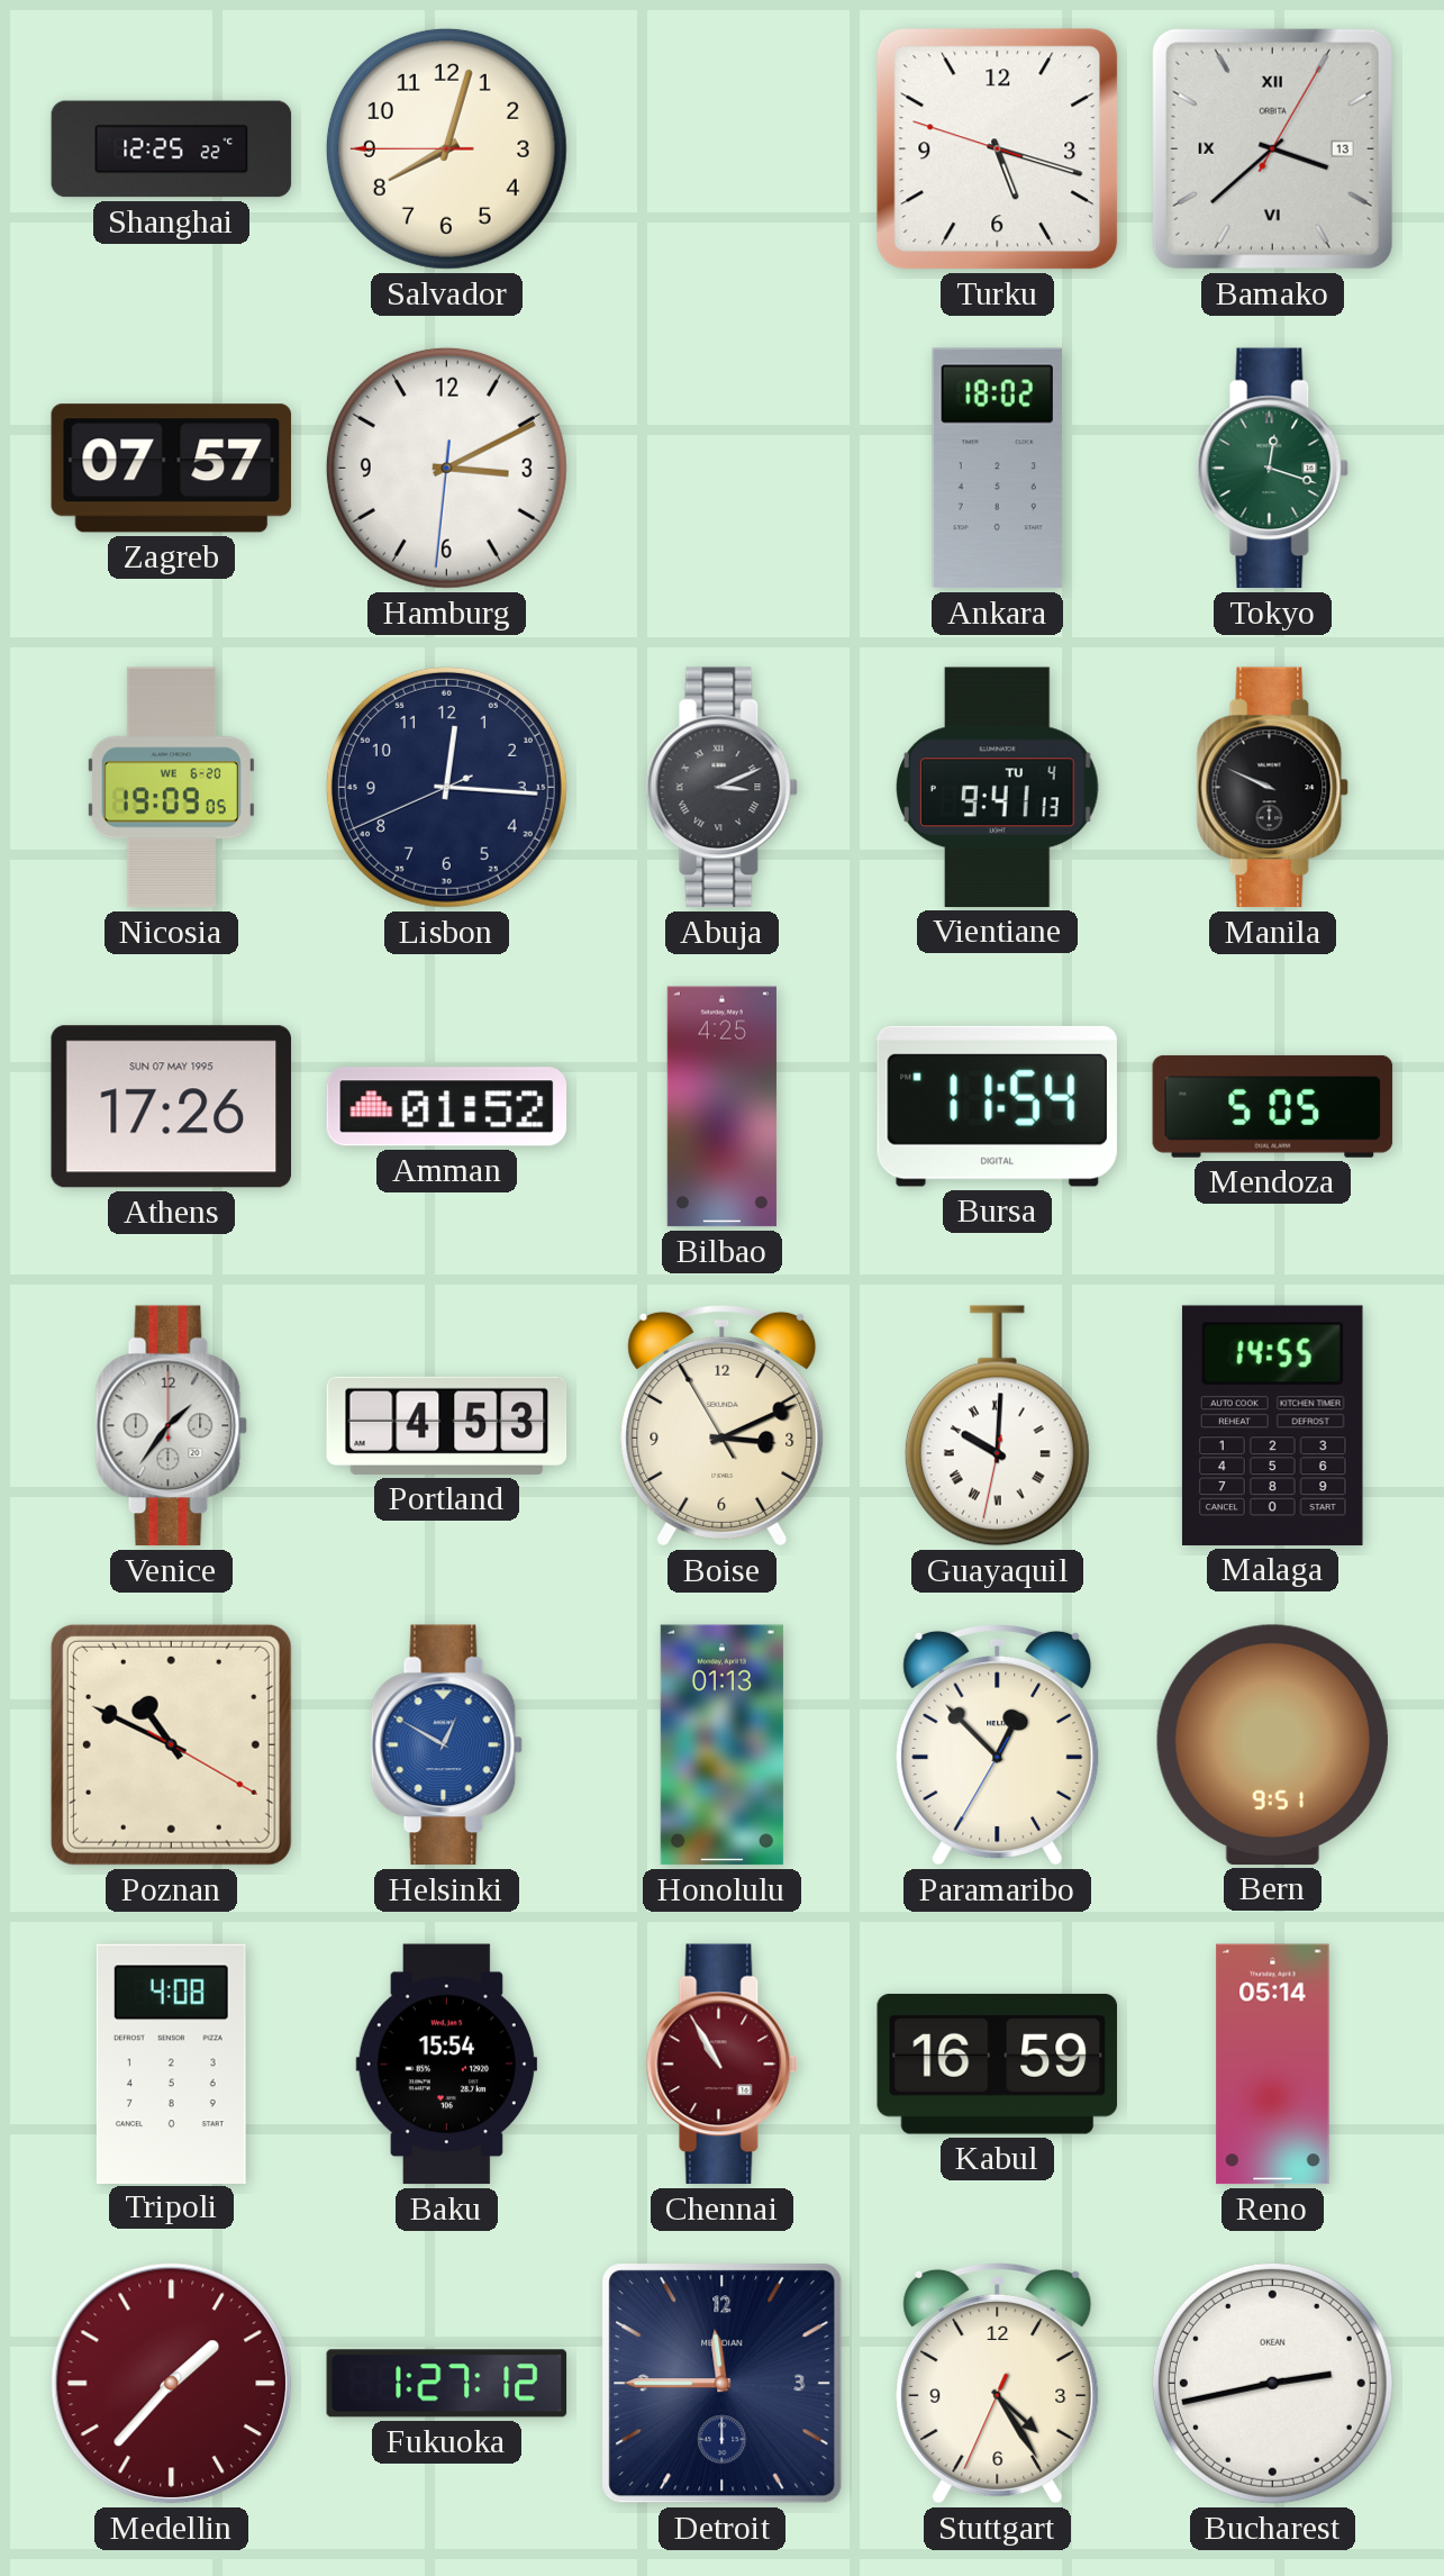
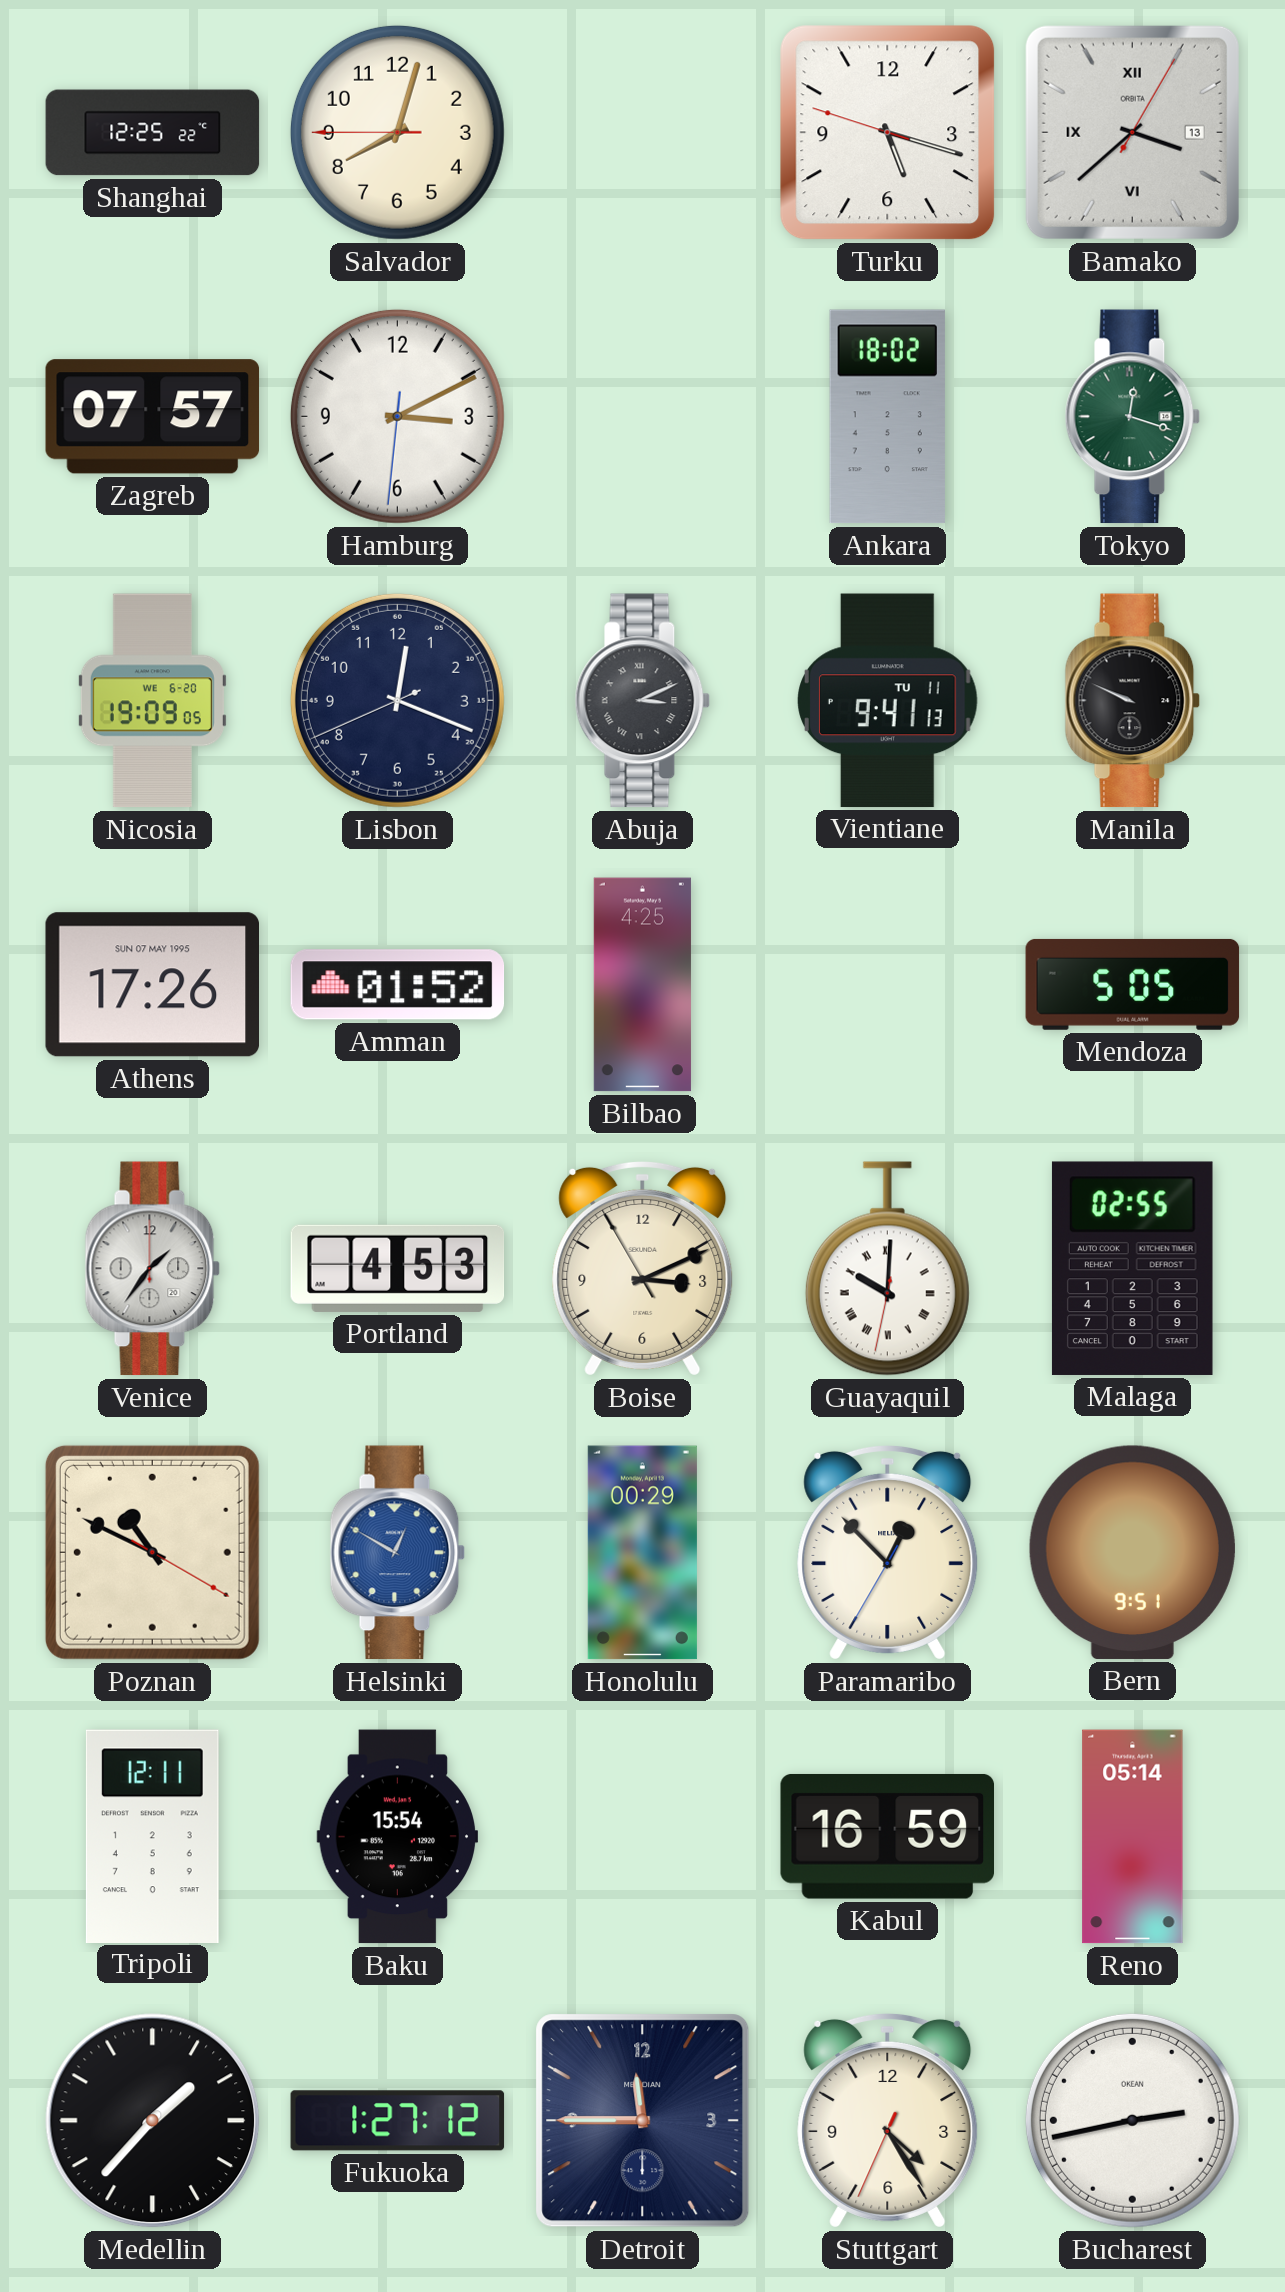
Lisbon: 12:15 -> 12:18 (397, 700)
Vientiane date: TU 4 -> TU 11 (888, 700)
Bursa: 11:54 -> none (997, 1106)
Malaga: 14:55 -> 02:55 (1132, 1268)
Honolulu: 01:13 -> 00:29 (642, 1553)
Tripoli: 4:08 -> 12:11 (152, 1836)
Chennai: 10:55 -> none (723, 2065)
Medellin dial: burgundy -> black (153, 2121)
